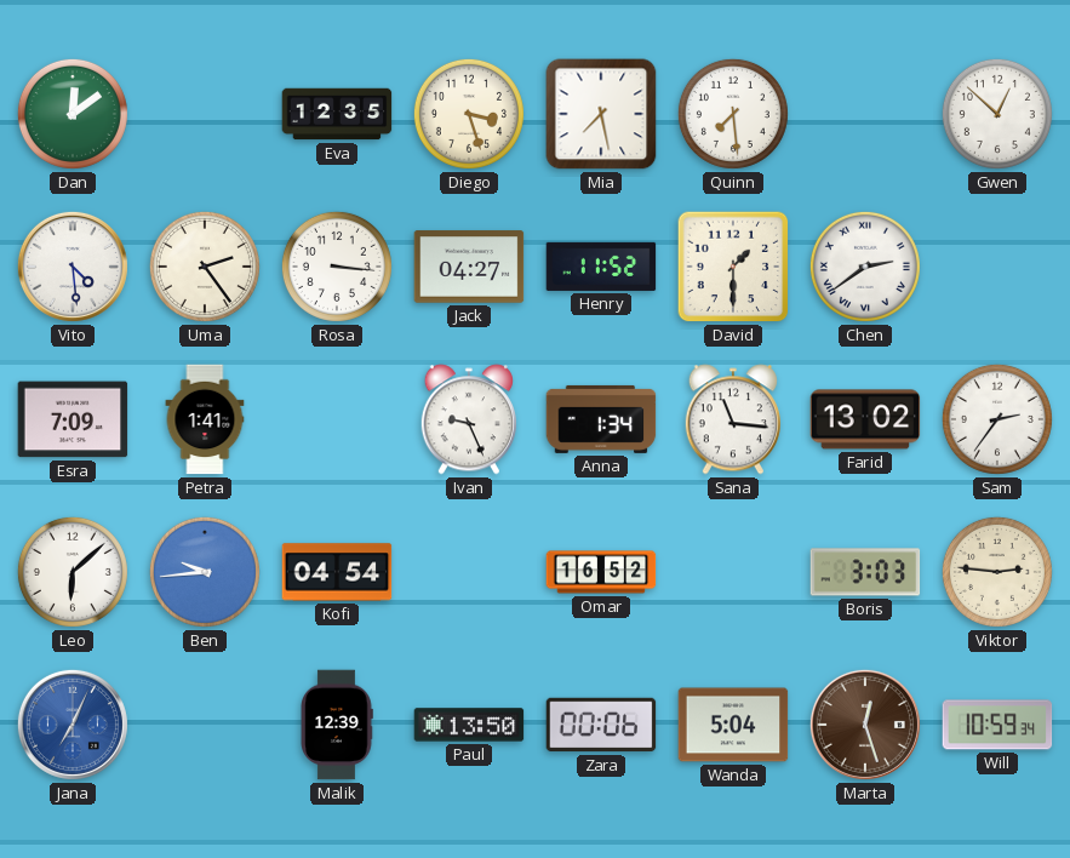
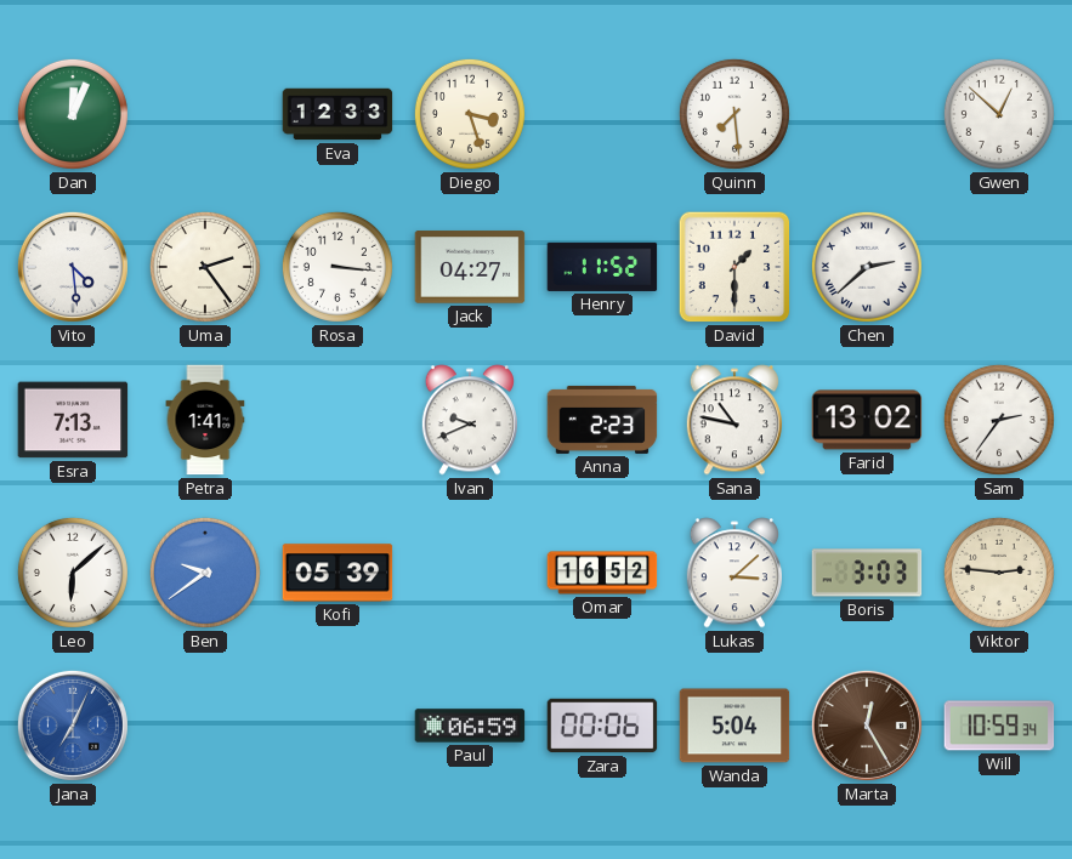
Dan: 12:09 -> 12:04 (73, 114)
Eva: 12:35 -> 12:33 (338, 114)
Mia: 7:28 -> none (601, 114)
Chen: 2:39 -> 2:38 (867, 267)
Esra: 7:09 -> 7:13 (73, 420)
Ivan: 9:26 -> 9:41 (469, 420)
Anna: 1:34 -> 2:23 (602, 420)
Sana: 11:16 -> 10:47 (733, 420)
Ben: 9:44 -> 9:39 (205, 573)
Kofi: 04:54 -> 05:39 (338, 573)
Lukas: none -> 3:08 (733, 573)
Malik: 12:39 -> none (337, 725)
Paul: 13:50 -> 06:59 (470, 726)
Marta: 12:27 -> 12:25 (867, 726)
